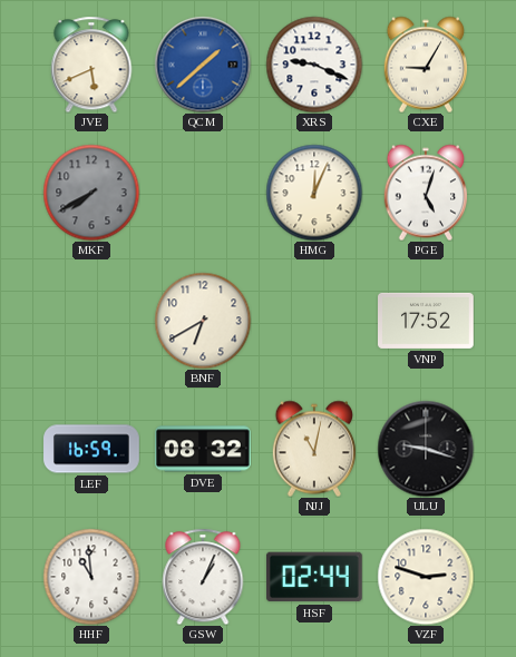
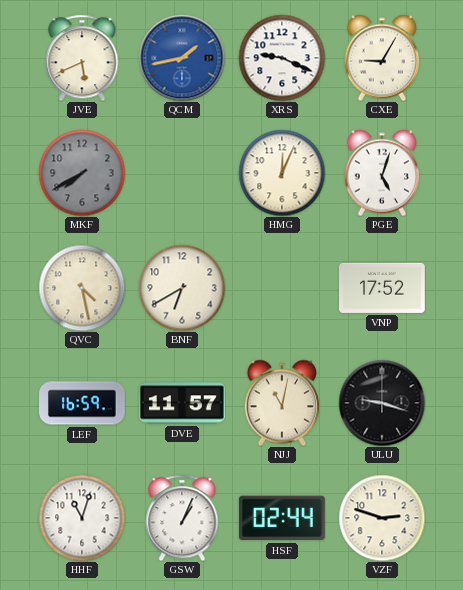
QCM: 1:38 -> 1:43 (182, 58)
QVC: none -> 4:28 (82, 288)
DVE: 08:32 -> 11:57 (183, 403)
HHF: 10:59 -> 11:03 (82, 518)
